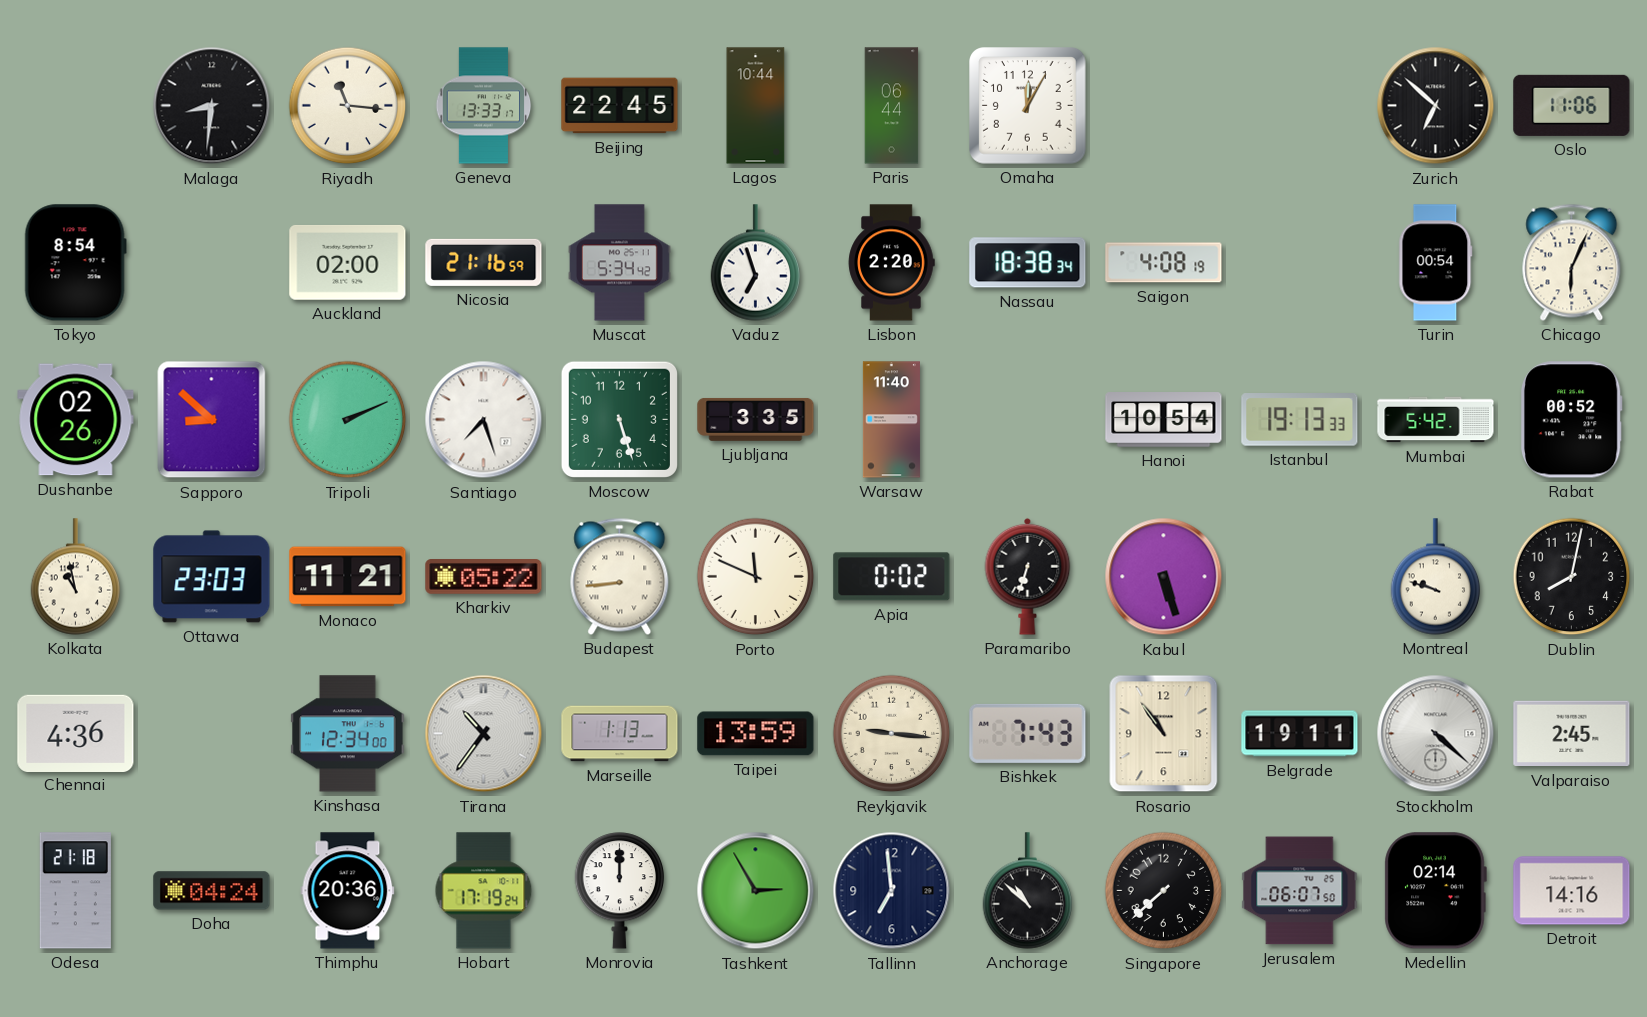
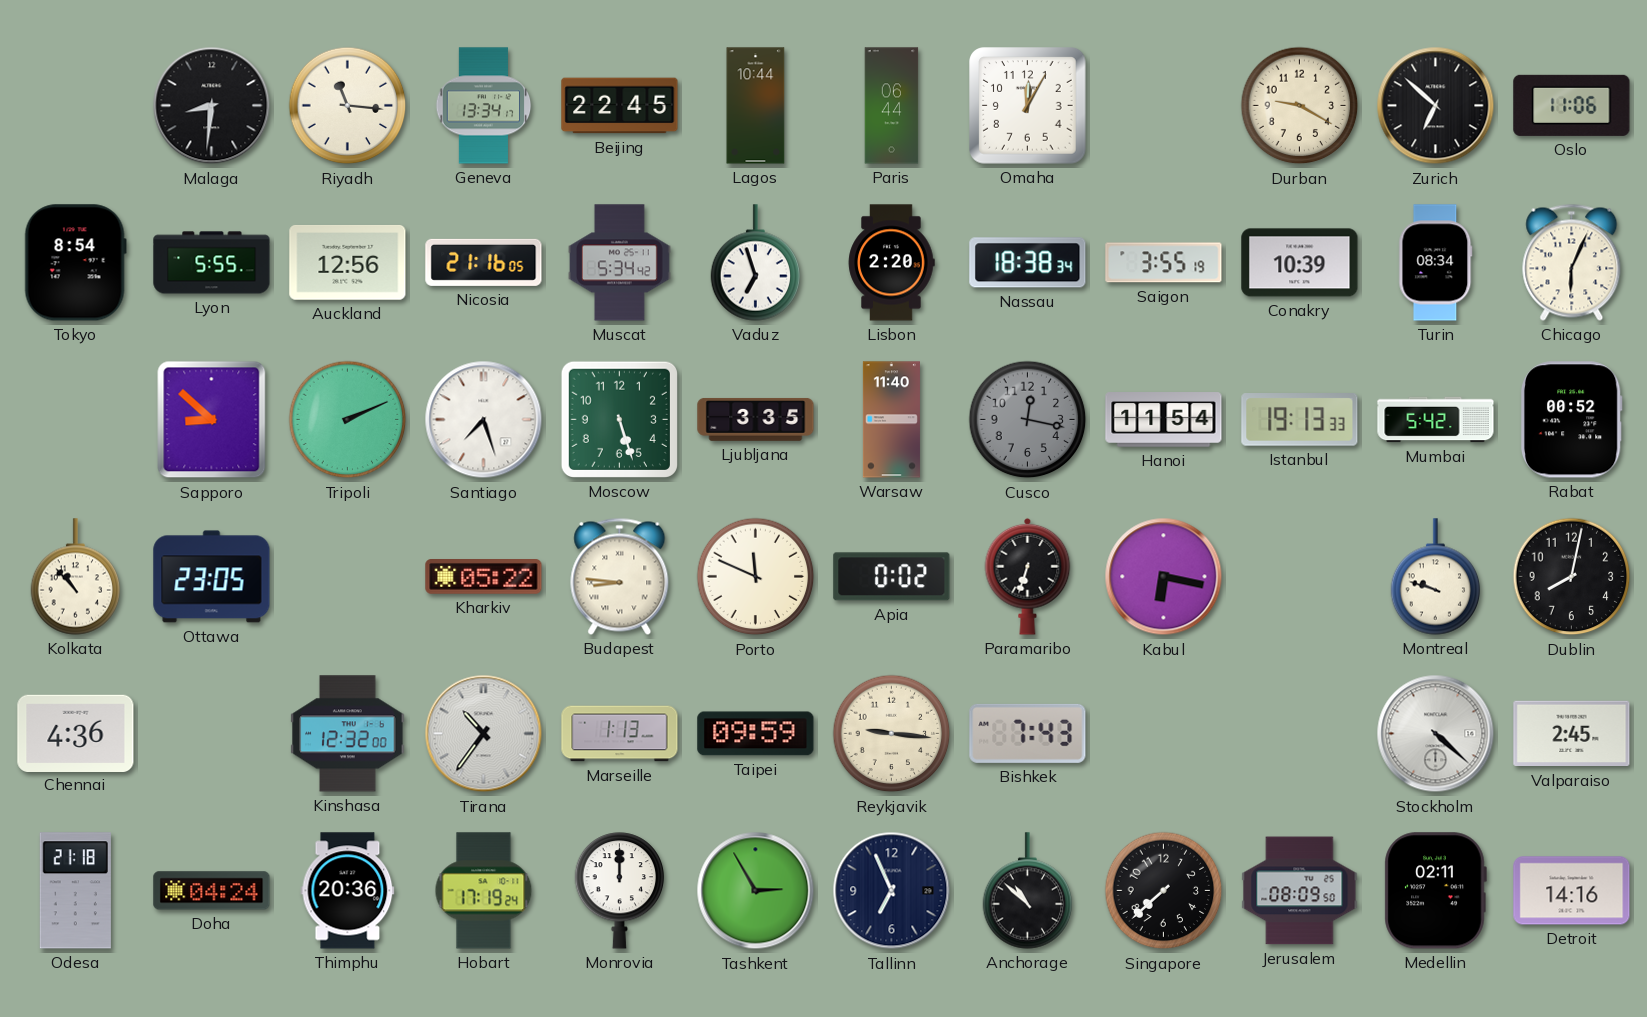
Geneva: 13:33 -> 13:34 (484, 106)
Durban: none -> 9:20 (1300, 106)
Lyon: none -> 5:55 (212, 263)
Auckland: 02:00 -> 12:56 (348, 263)
Nicosia: 21:16:59 -> 21:16:05 (484, 262)
Saigon: 4:08 -> 3:55 (1164, 263)
Conakry: none -> 10:39 (1300, 263)
Turin: 00:54 -> 08:34 (1436, 263)
Dushanbe: 02:26 -> none (76, 420)
Cusco: none -> 12:17 (1028, 420)
Hanoi: 10:54 -> 11:54 (1164, 420)
Kolkata: 10:58 -> 10:53 (76, 577)
Ottawa: 23:03 -> 23:05 (212, 577)
Monaco: 11:21 -> none (348, 577)
Budapest: 8:44 -> 8:46 (620, 576)
Kabul: 5:27 -> 6:17 (1164, 577)
Kinshasa: 12:34 -> 12:32 (348, 734)
Taipei: 13:59 -> 09:59 (756, 734)
Rosario: 10:54 -> none (1164, 734)
Belgrade: 19:11 -> none (1300, 734)
Tallinn: 6:59 -> 6:56 (892, 891)
Jerusalem: 06:07 -> 08:09 (1300, 891)
Medellin: 02:14 -> 02:11 (1435, 891)
